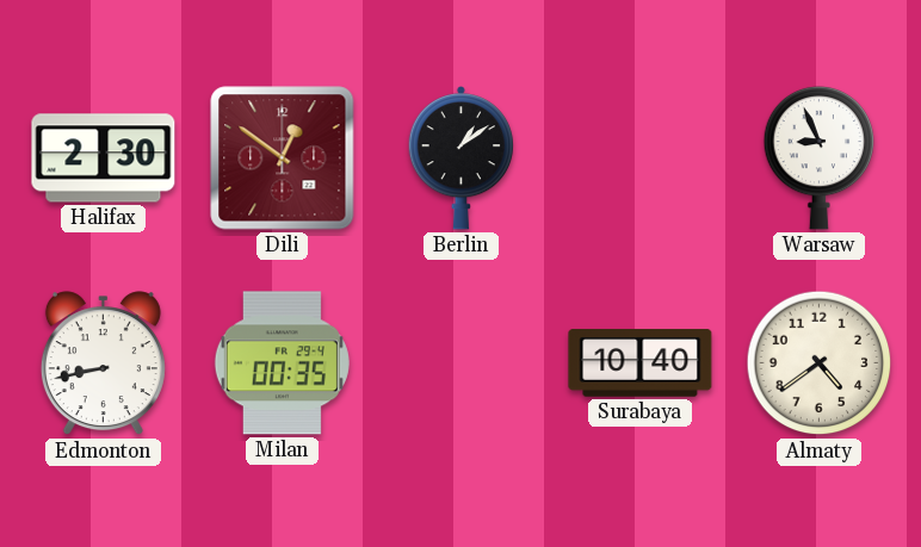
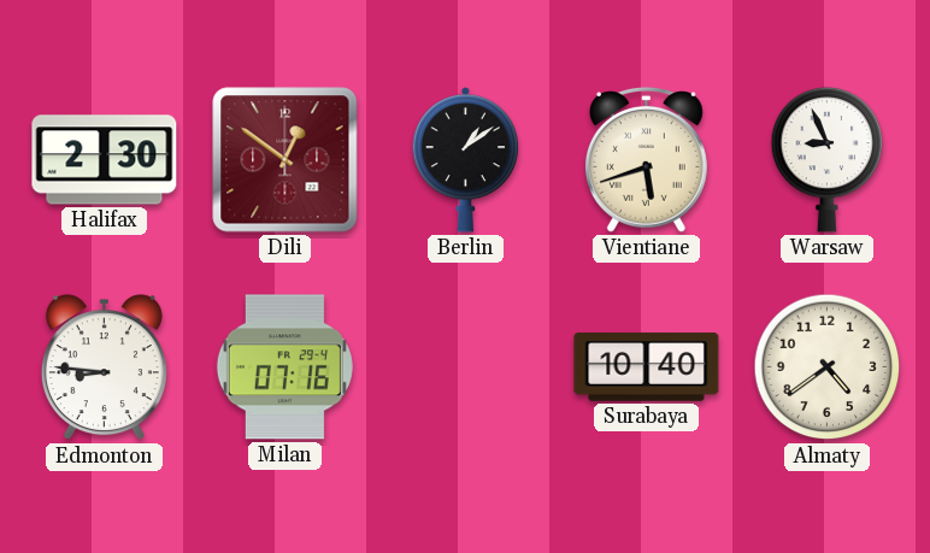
Vientiane: none -> 5:42 (646, 159)
Edmonton: 8:43 -> 8:46 (104, 367)
Milan: 00:35 -> 07:16 (284, 367)
